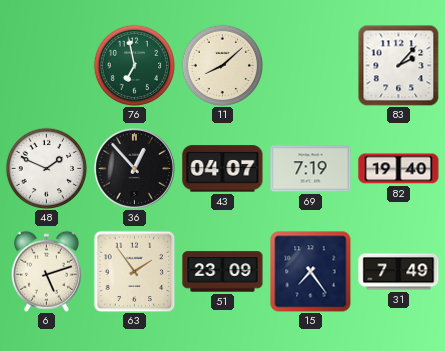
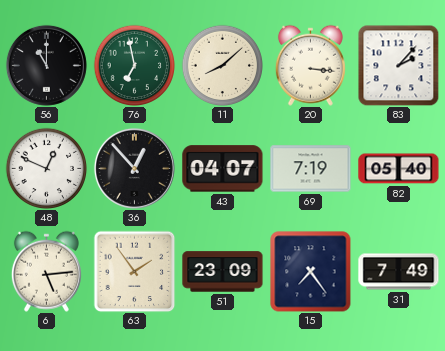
56: none -> 11:00 (46, 65)
20: none -> 3:16 (310, 65)
48: 1:49 -> 12:49 (46, 168)
82: 19:40 -> 05:40 (399, 169)
6: 5:12 -> 5:14 (46, 271)
